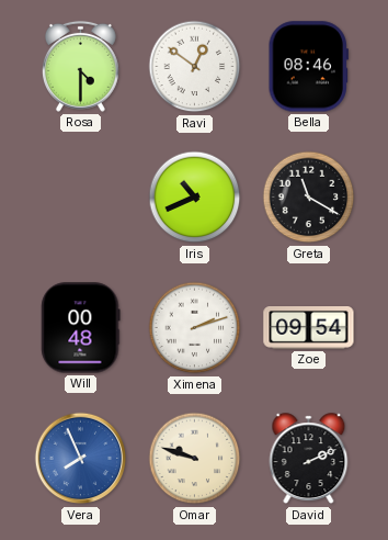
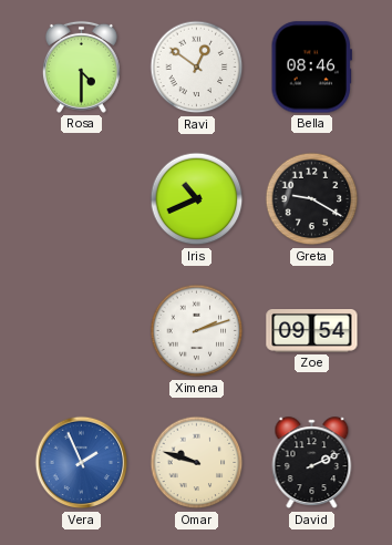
Greta: 11:20 -> 9:20 (312, 199)
Will: 00:48 -> none (81, 328)
Vera: 7:56 -> 1:56 (82, 463)
